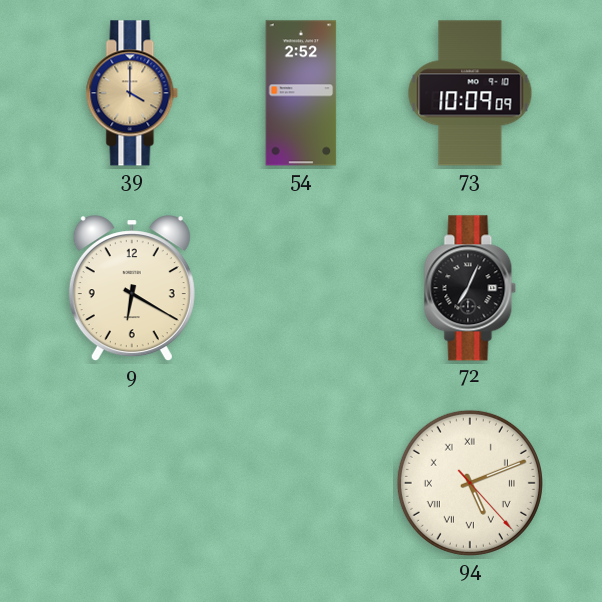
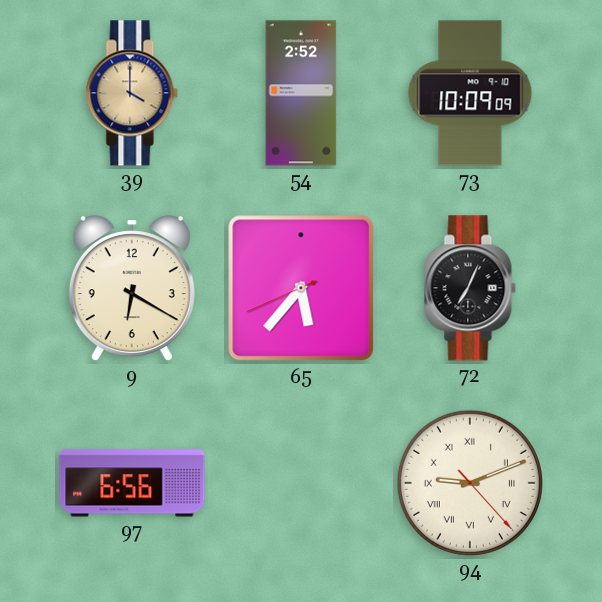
65: none -> 5:36 (301, 288)
97: none -> 6:56 (132, 483)
94: 5:11 -> 9:11 (470, 483)
